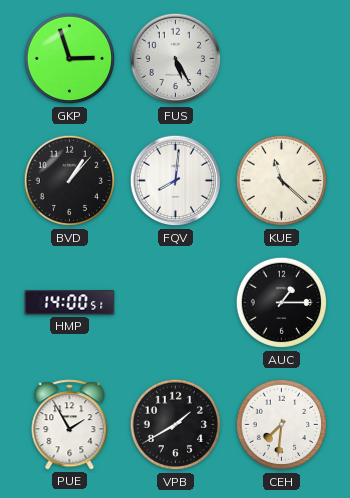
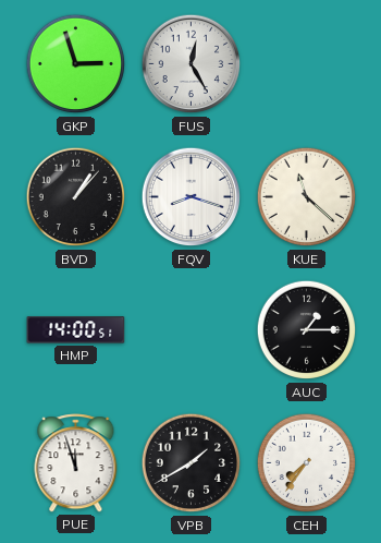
FUS: 5:25 -> 12:25 (192, 64)
FQV: 8:01 -> 8:18 (192, 197)
PUE: 1:55 -> 11:57 (76, 463)
CEH: 7:31 -> 7:36 (307, 463)
